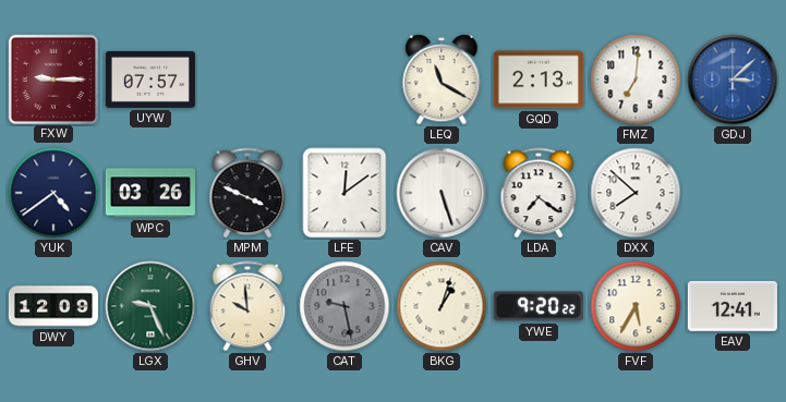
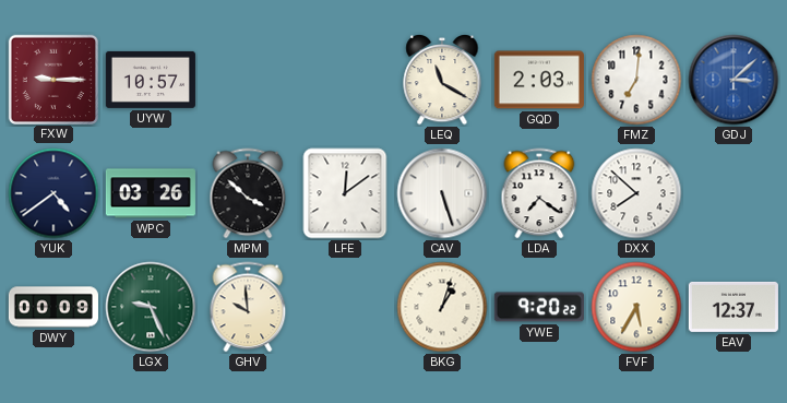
UYW: 07:57 -> 10:57 (151, 80)
GQD: 2:13 -> 2:03 (539, 80)
MPM: 3:49 -> 3:52 (248, 193)
DWY: 12:09 -> 00:09 (53, 307)
CAT: 9:28 -> none (344, 306)
EAV: 12:41 -> 12:37 (734, 307)
